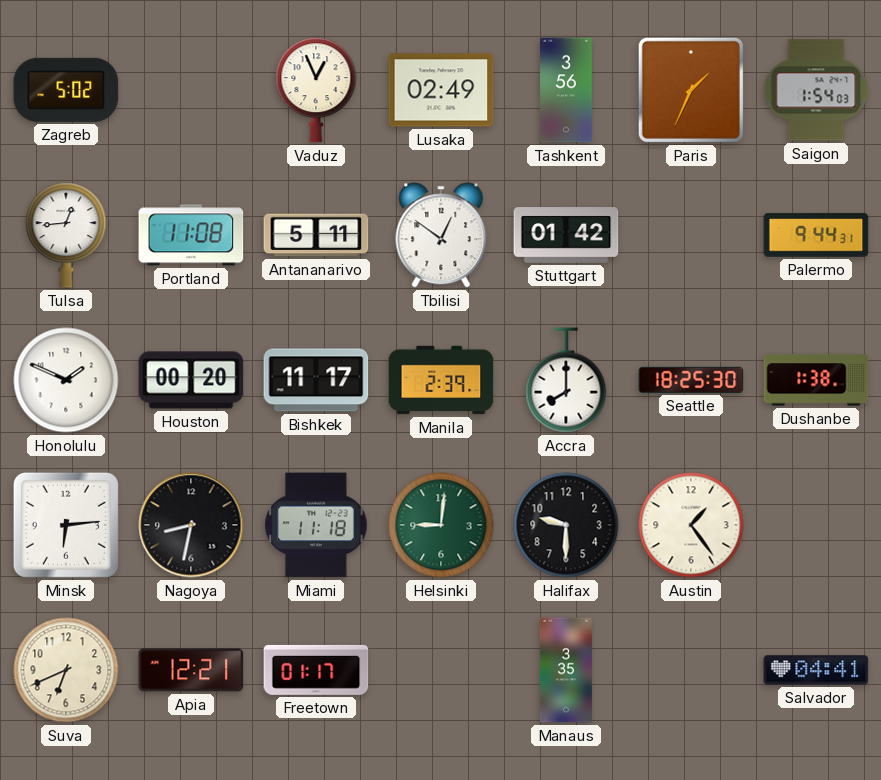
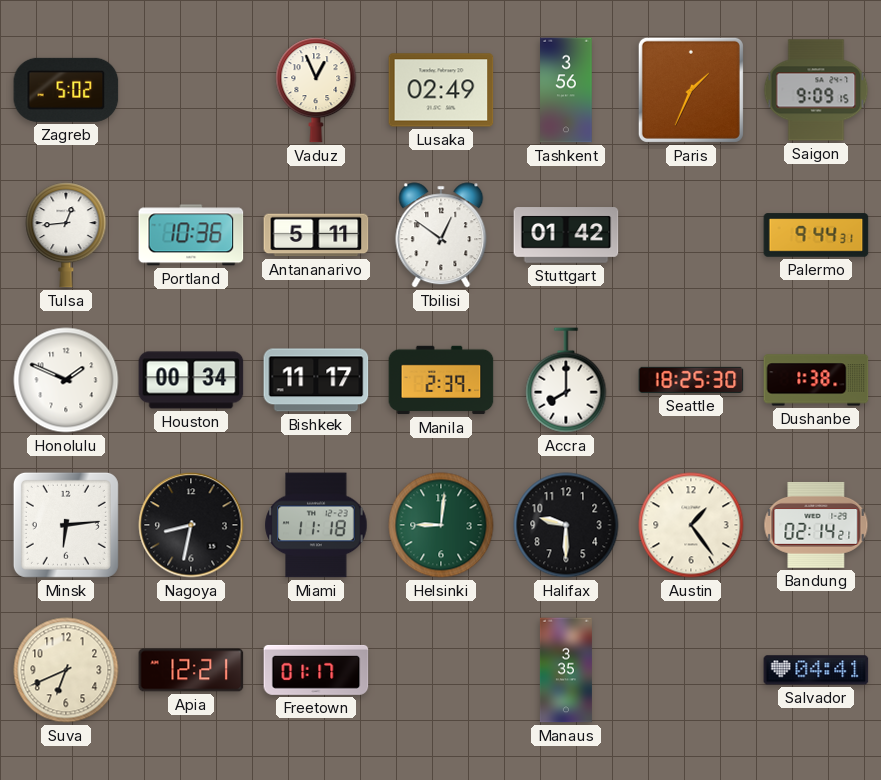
Saigon: 1:54 -> 9:09 (816, 90)
Portland: 11:08 -> 10:36 (191, 235)
Houston: 00:20 -> 00:34 (191, 380)
Bandung: none -> 02:14 (816, 525)
